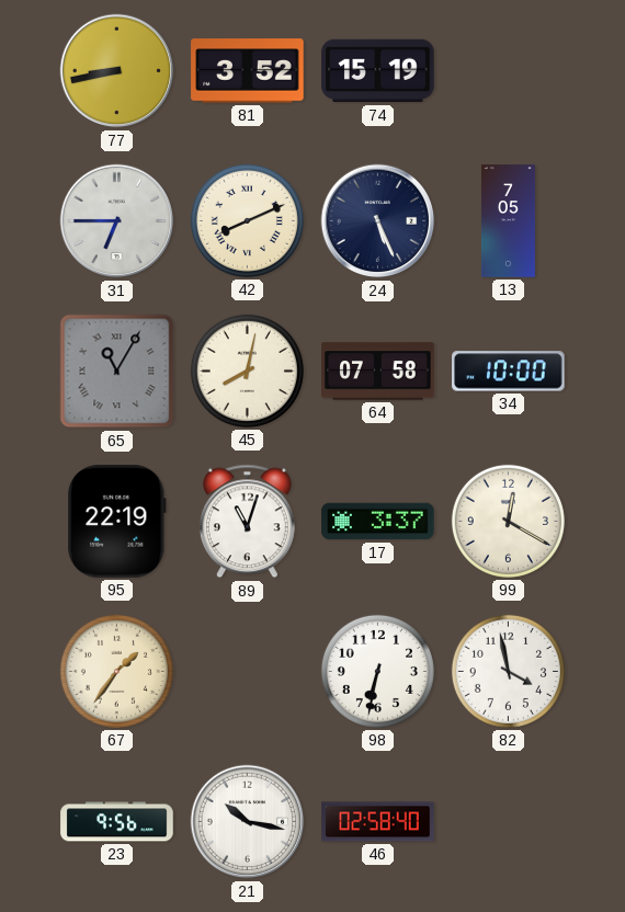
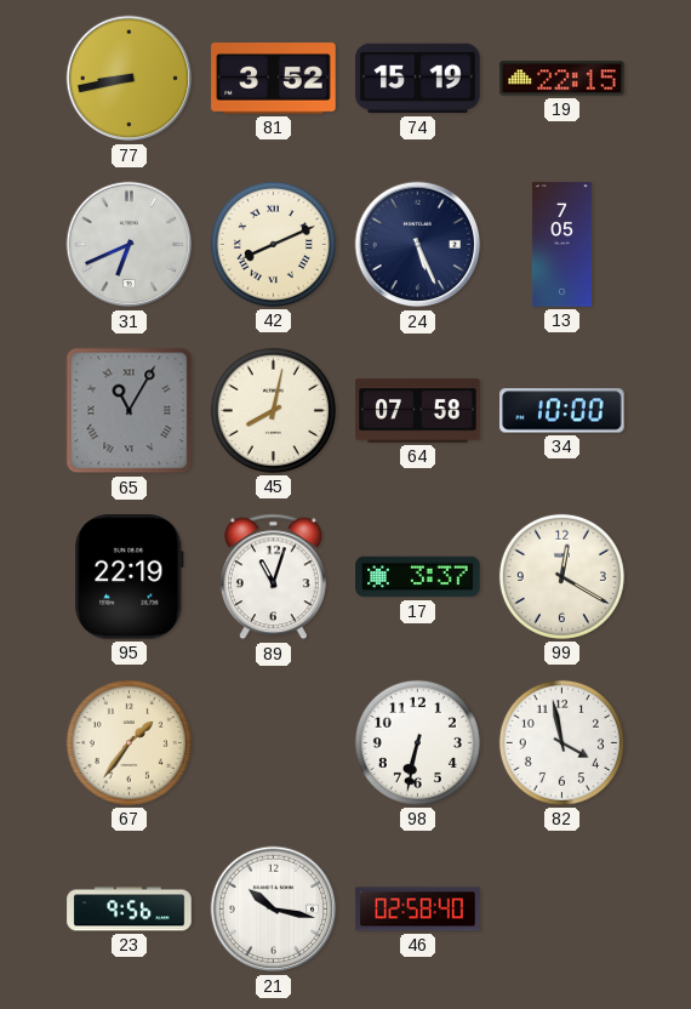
19: none -> 22:15 (562, 79)
31: 6:45 -> 6:41 (130, 245)
